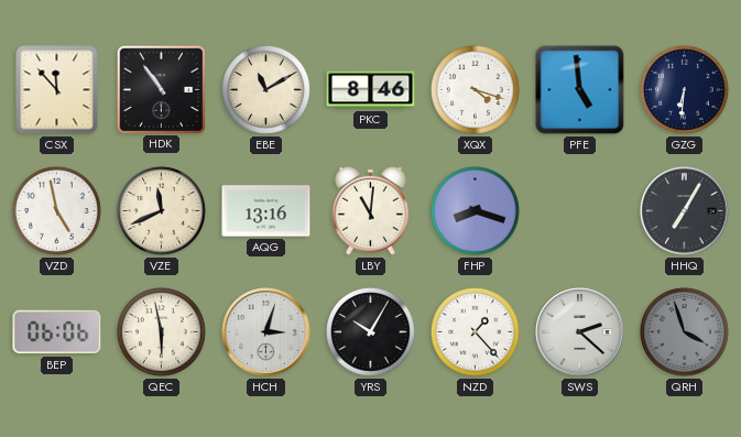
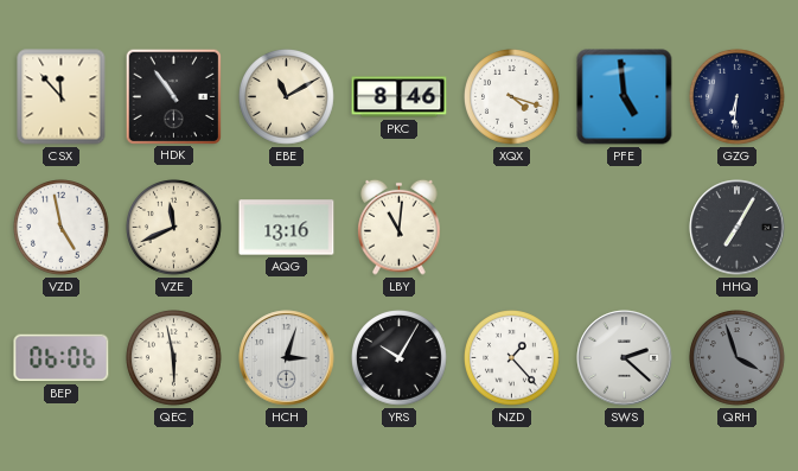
FHP: 8:18 -> none (476, 211)
